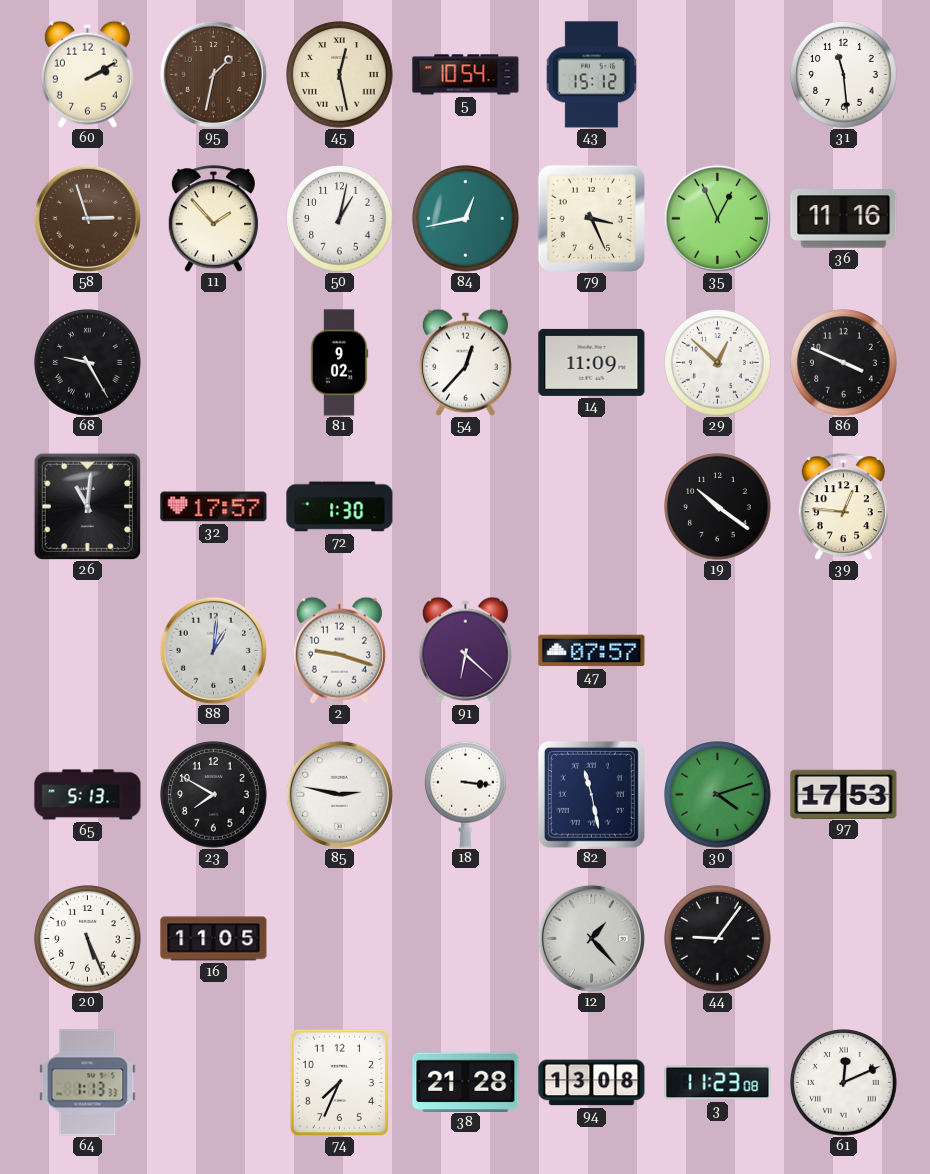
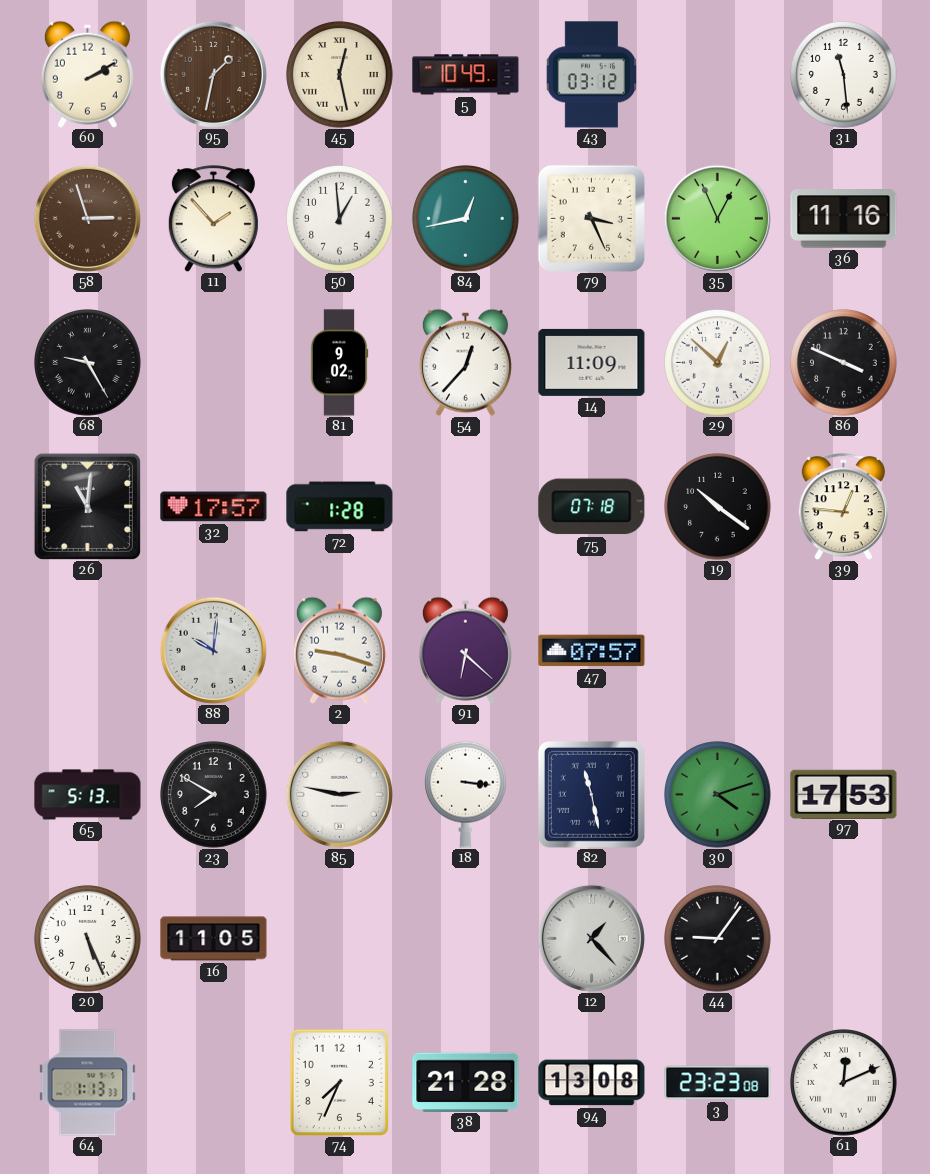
5: 10:54 -> 10:49 (466, 75)
43: 15:12 -> 03:12 (591, 75)
50: 1:02 -> 12:59 (340, 219)
72: 1:30 -> 1:28 (340, 507)
75: none -> 07:18 (592, 507)
88: 1:01 -> 10:01 (213, 650)
3: 11:23 -> 23:23 (718, 1083)
